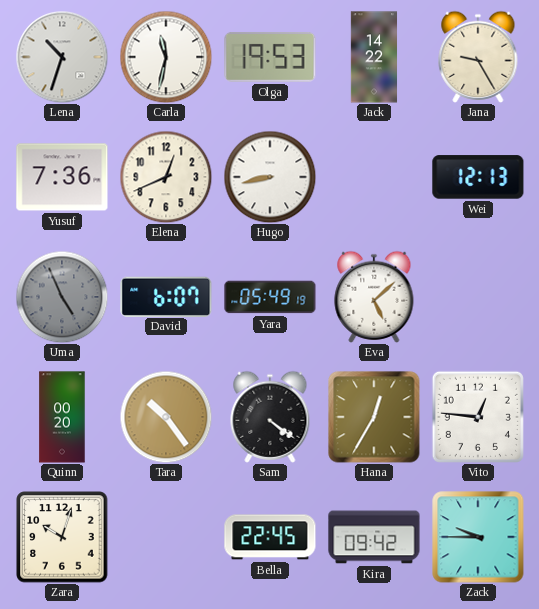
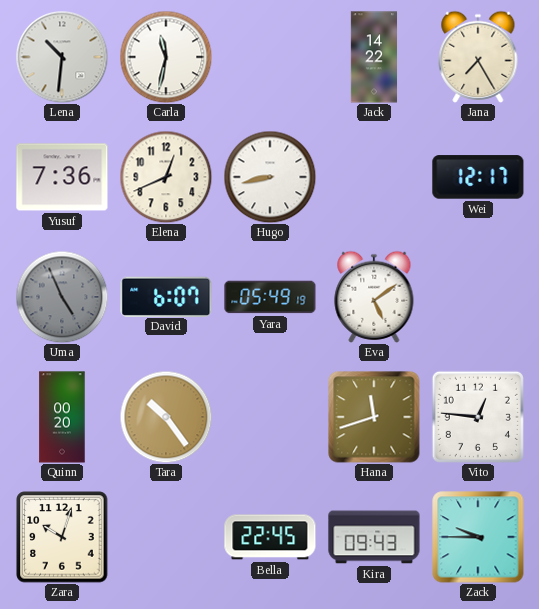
Lena: 10:33 -> 10:31 (62, 57)
Olga: 19:53 -> none (270, 57)
Jana: 9:25 -> 7:25 (478, 57)
Wei: 12:13 -> 12:17 (478, 177)
Eva: 5:08 -> 5:09 (374, 297)
Sam: 4:21 -> none (270, 417)
Hana: 12:35 -> 11:42 (374, 417)
Kira: 09:42 -> 09:43 (374, 537)
